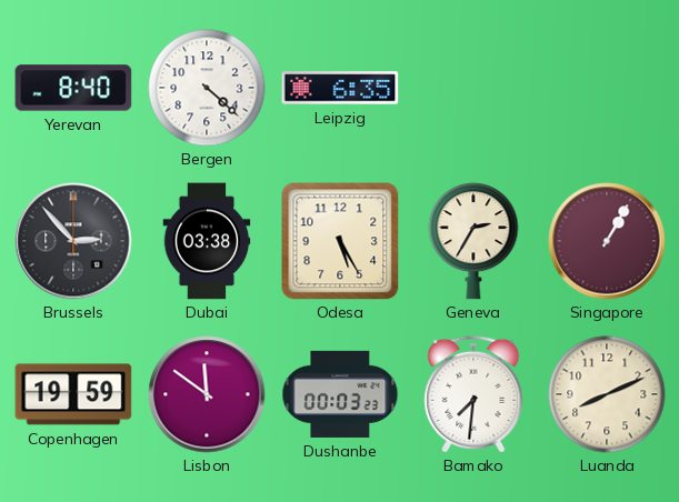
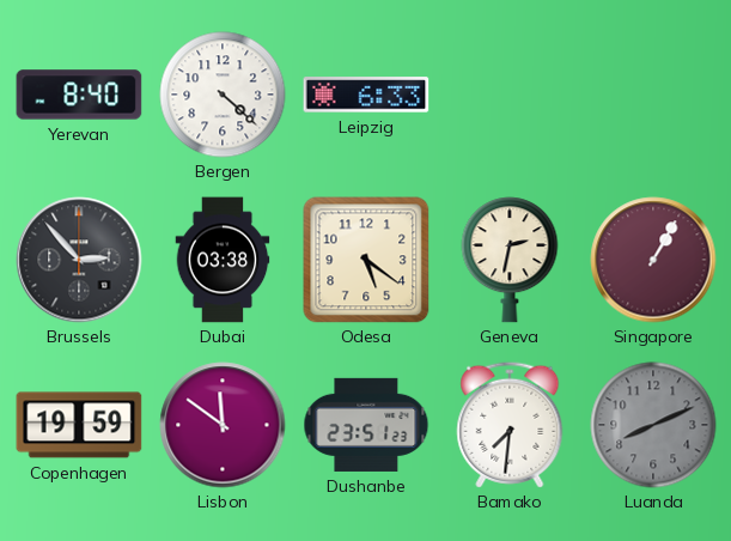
Leipzig: 6:35 -> 6:33 (366, 95)
Odesa: 5:25 -> 5:21 (366, 260)
Geneva: 2:35 -> 2:32 (510, 260)
Dushanbe: 00:03 -> 23:51 (366, 425)
Luanda dial: cream -> grey (653, 425)
